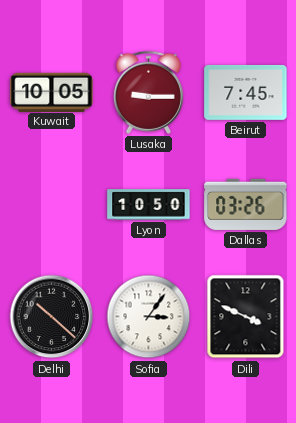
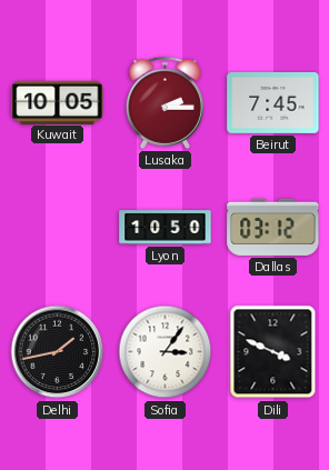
Lusaka: 9:15 -> 2:15 (164, 102)
Dallas: 03:26 -> 03:12 (273, 227)
Delhi: 10:22 -> 1:43 (58, 352)
